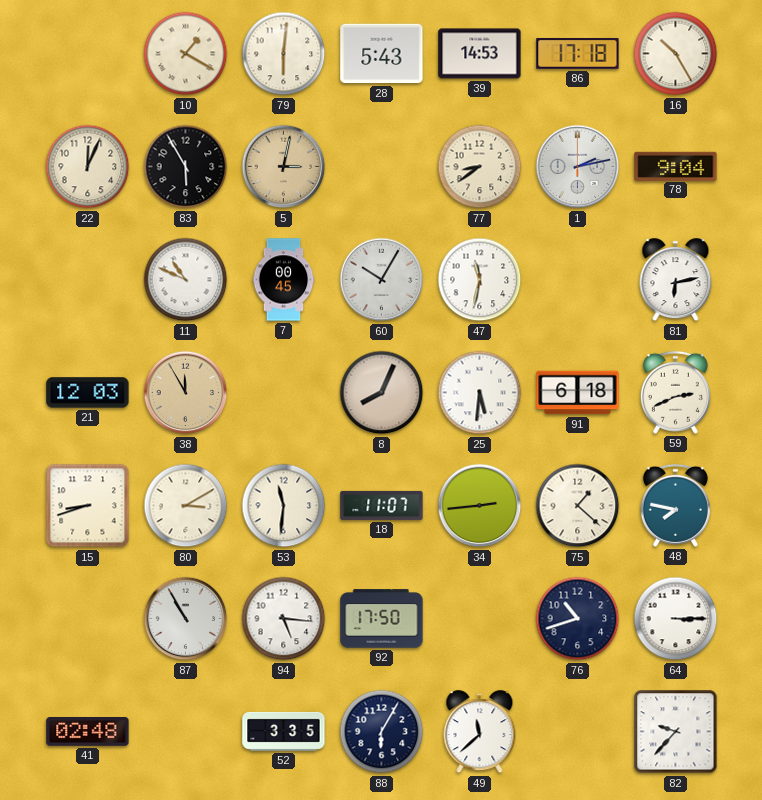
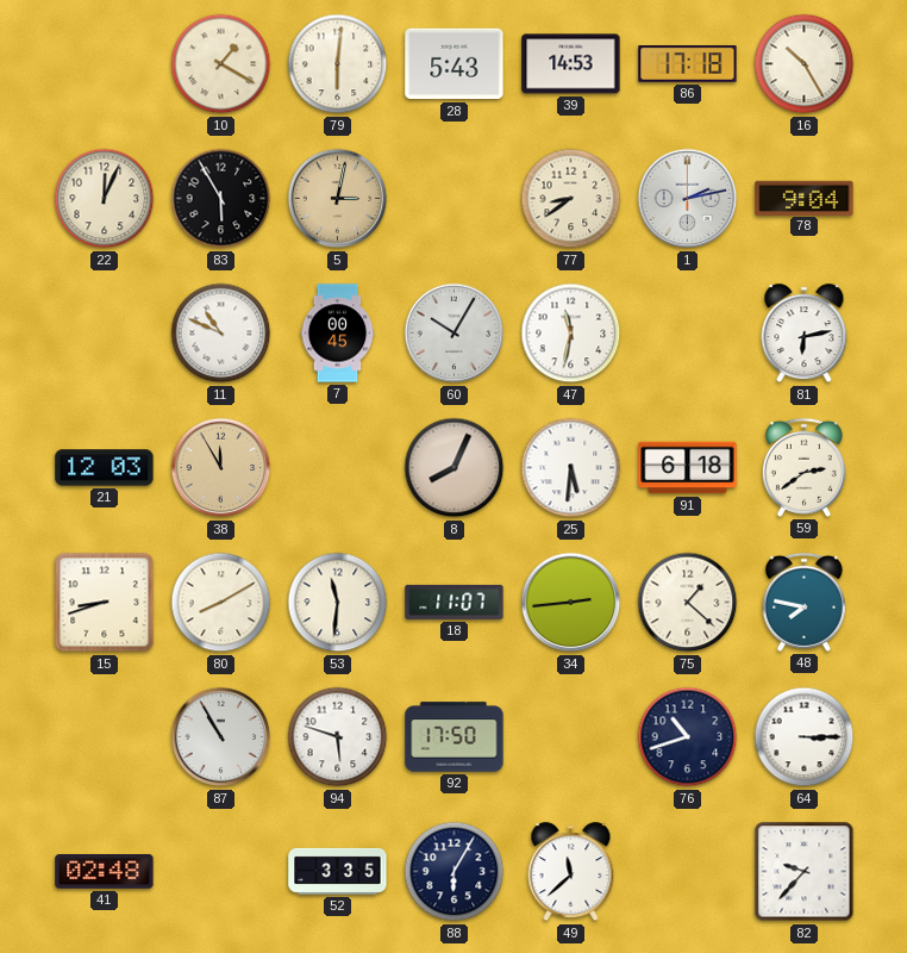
59: 2:41 -> 2:39 (803, 467)
80: 3:10 -> 8:10 (221, 603)
94: 5:16 -> 5:48 (338, 737)
